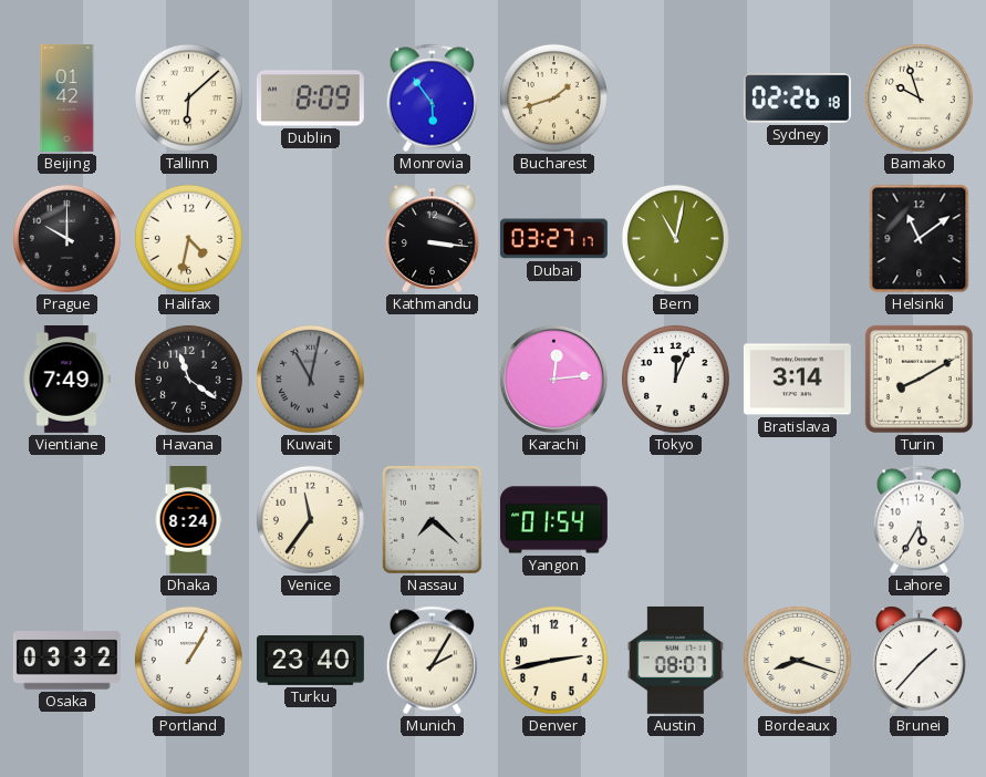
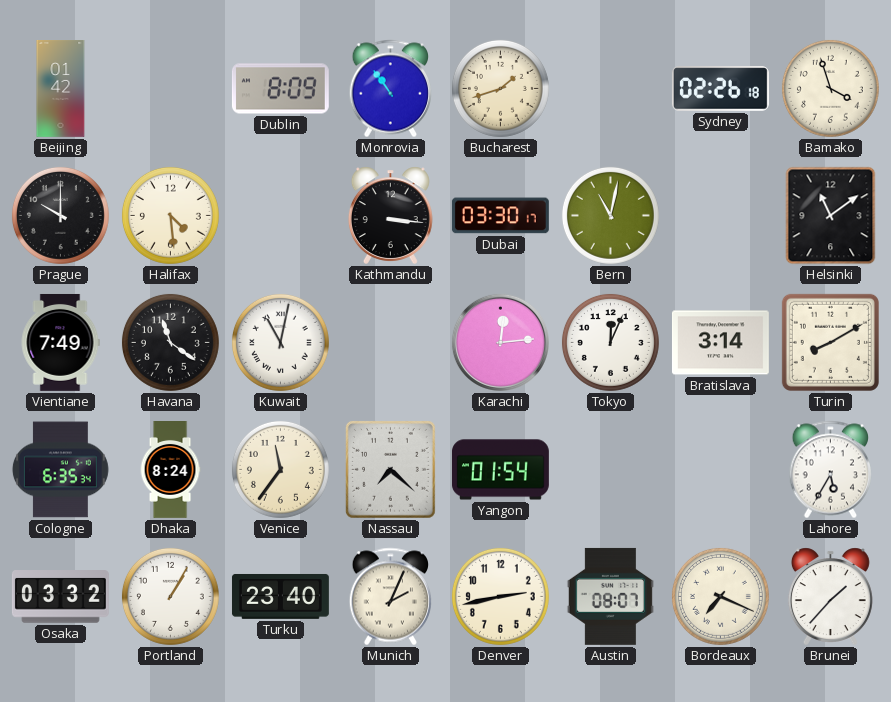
Tallinn: 6:08 -> none (188, 97)
Monrovia: 5:54 -> 10:54 (390, 89)
Bamako: 9:57 -> 3:57 (830, 88)
Halifax: 4:32 -> 4:29 (170, 215)
Dubai: 03:27 -> 03:30 (500, 216)
Kuwait dial: grey -> white (280, 342)
Cologne: none -> 6:35 (60, 470)
Munich: 2:05 -> 2:04 (390, 597)
Bordeaux: 8:18 -> 7:19 (720, 596)
